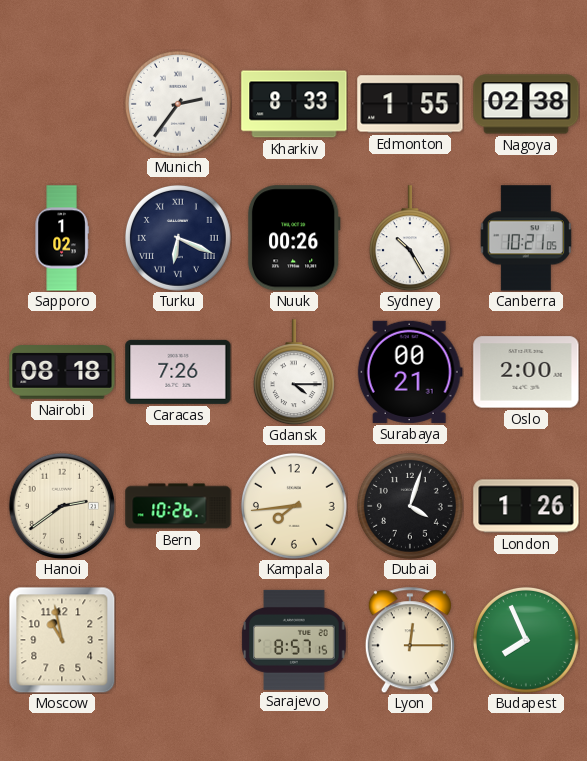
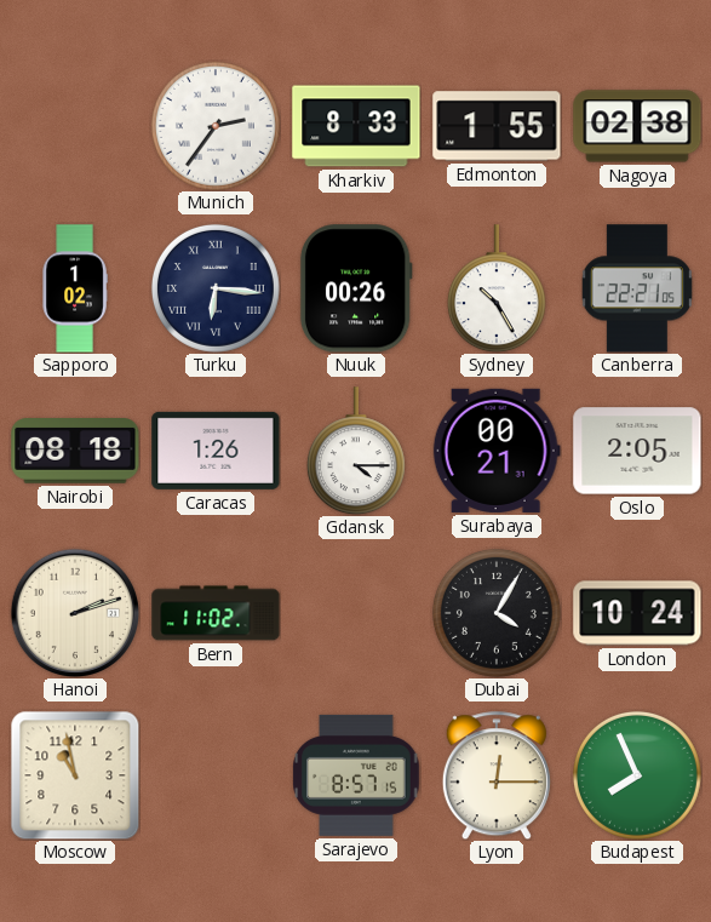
Turku: 6:19 -> 6:16 (216, 288)
Canberra: 10:21 -> 22:21 (637, 288)
Caracas: 7:26 -> 1:26 (216, 451)
Oslo: 2:00 -> 2:05 (637, 451)
Hanoi: 2:39 -> 2:12 (74, 612)
Bern: 10:26 -> 11:02 (216, 613)
Kampala: 7:44 -> none (294, 506)
Dubai: 4:03 -> 4:05 (497, 613)
London: 1:26 -> 10:24 (637, 613)
